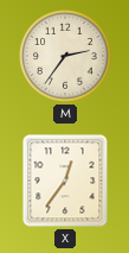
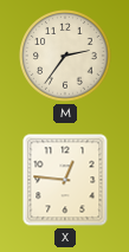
X: 12:36 -> 12:46 (65, 180)
